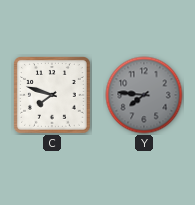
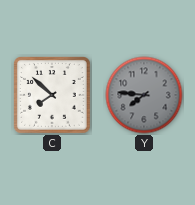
C: 7:48 -> 7:52 (53, 96)
